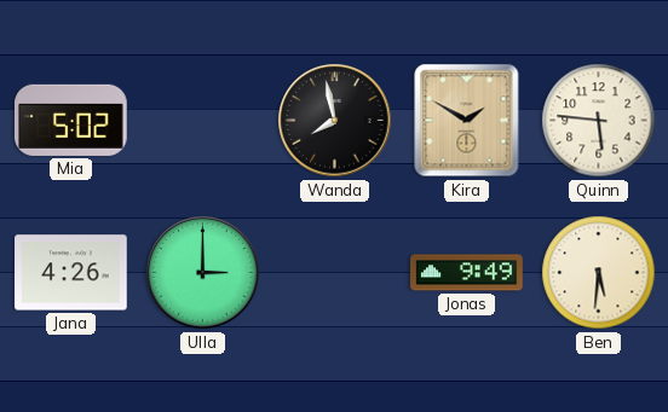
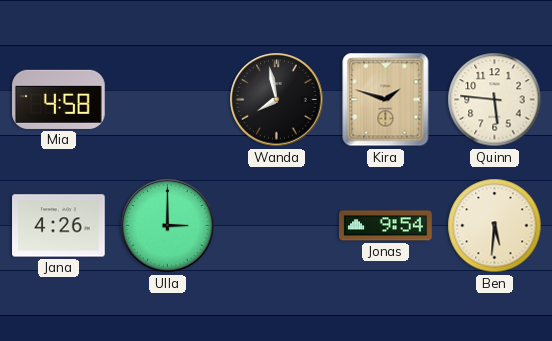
Mia: 5:02 -> 4:58 (59, 99)
Kira: 1:50 -> 1:48 (386, 100)
Jonas: 9:49 -> 9:54 (386, 226)
